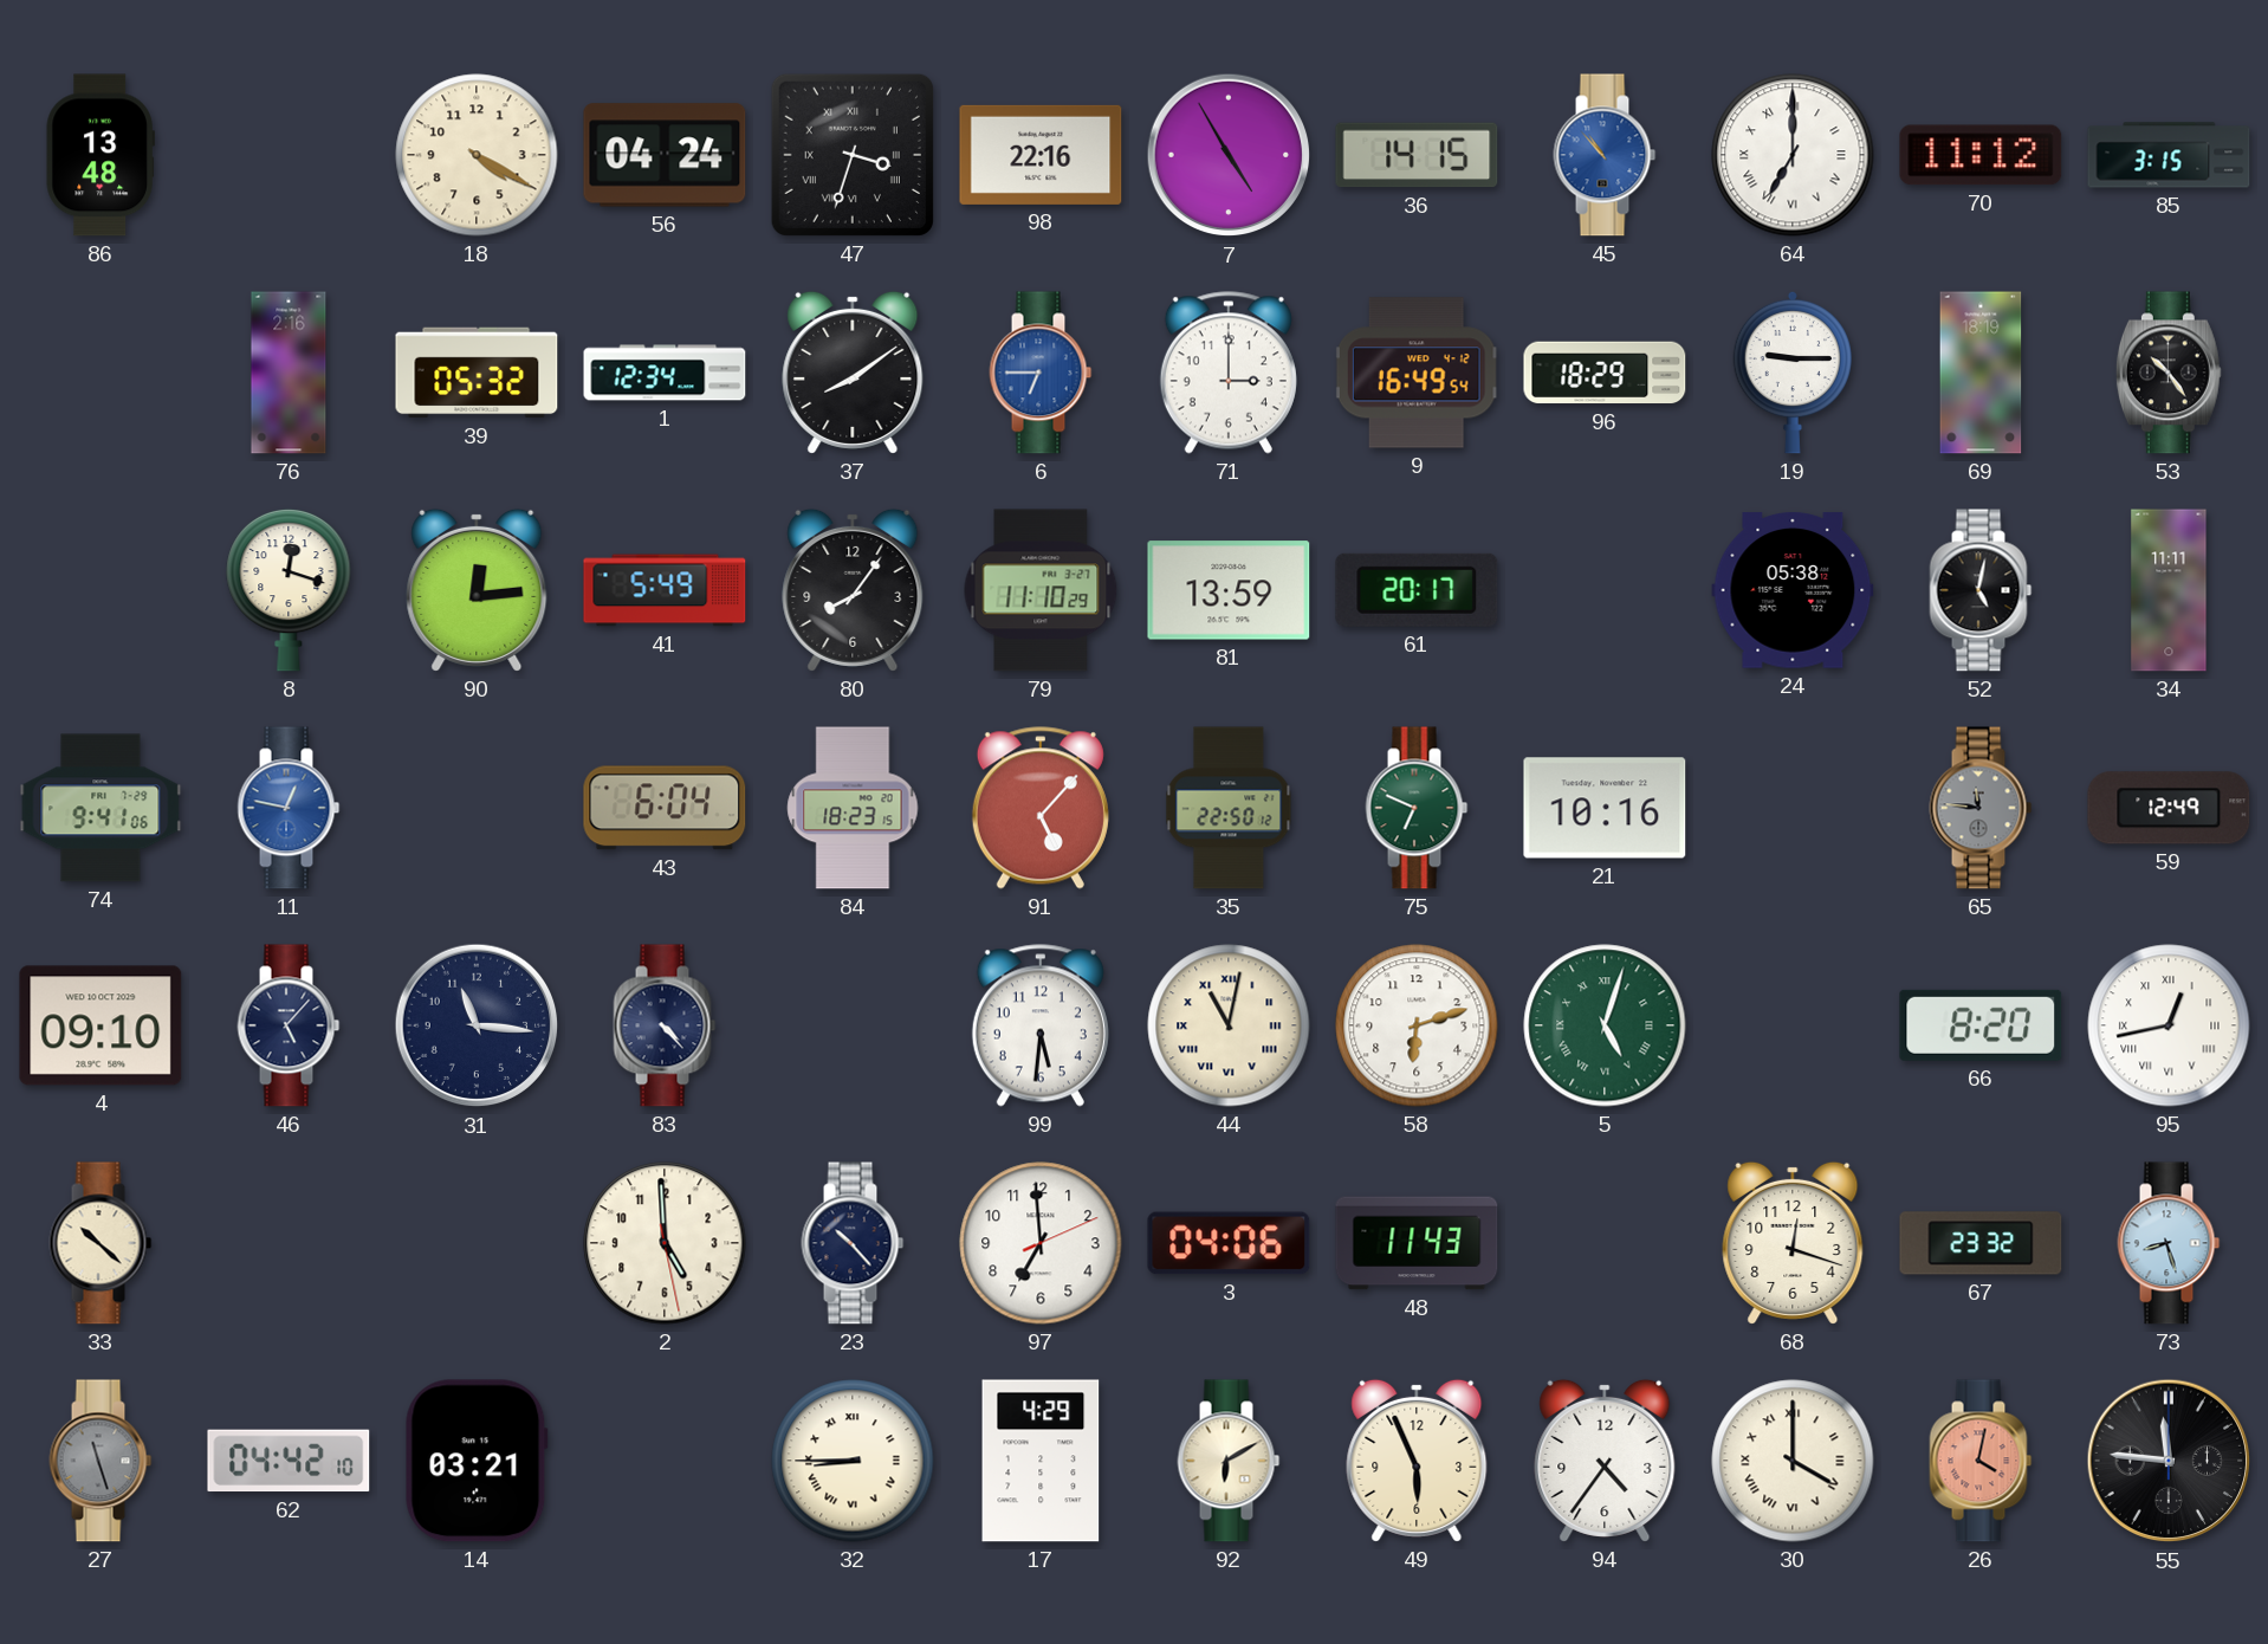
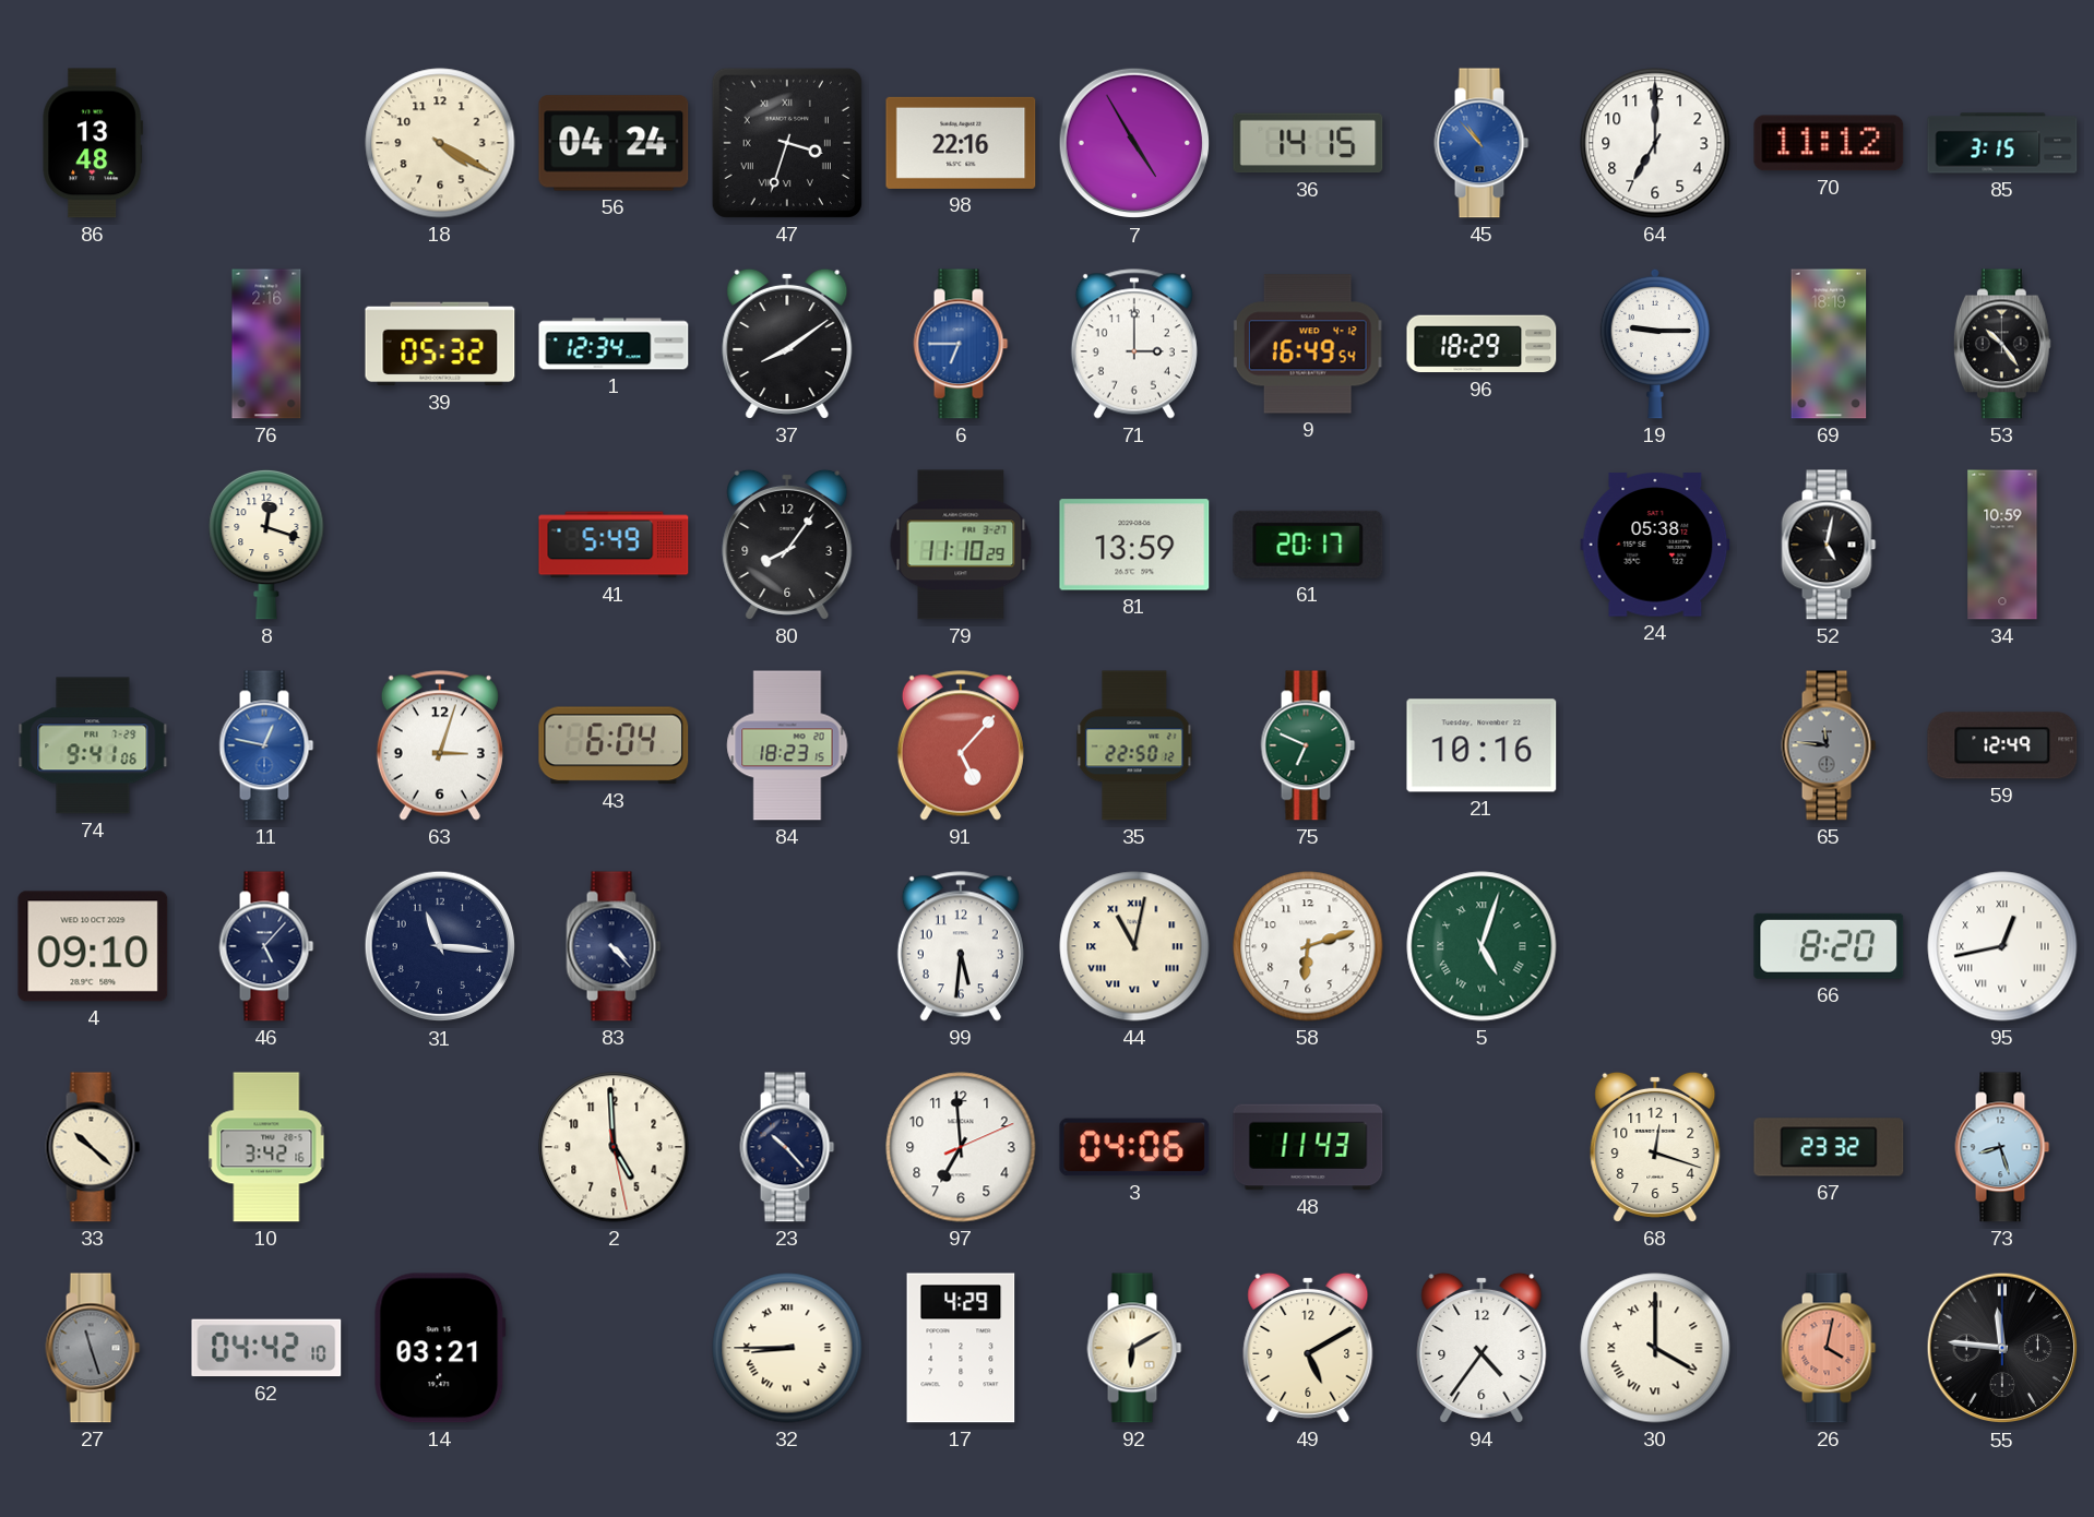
64 numerals: Roman -> Arabic (1655, 143)
90: 12:14 -> none (477, 590)
34: 11:11 -> 10:59 (2002, 545)
63: none -> 3:03 (440, 745)
10: none -> 3:42 (266, 1147)
49: 5:56 -> 5:10 (1308, 1348)
